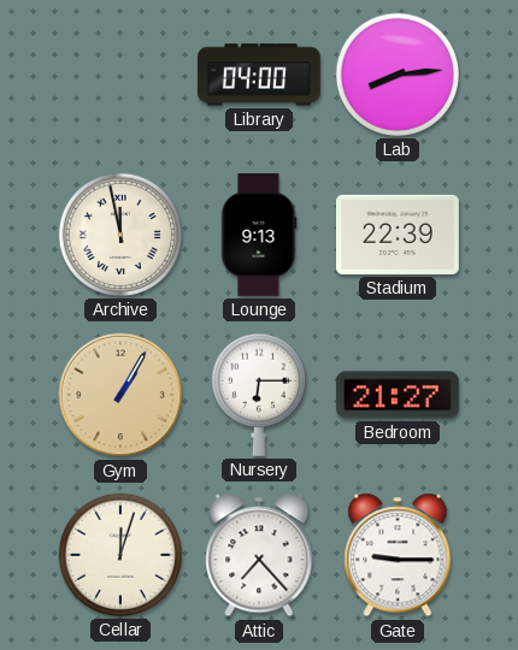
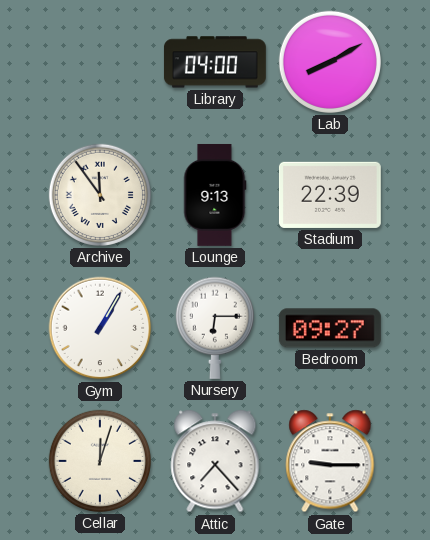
Lab: 8:14 -> 8:10 (330, 62)
Archive: 11:58 -> 11:54 (100, 195)
Gym dial: champagne -> white (100, 328)
Bedroom: 21:27 -> 09:27 (330, 328)
